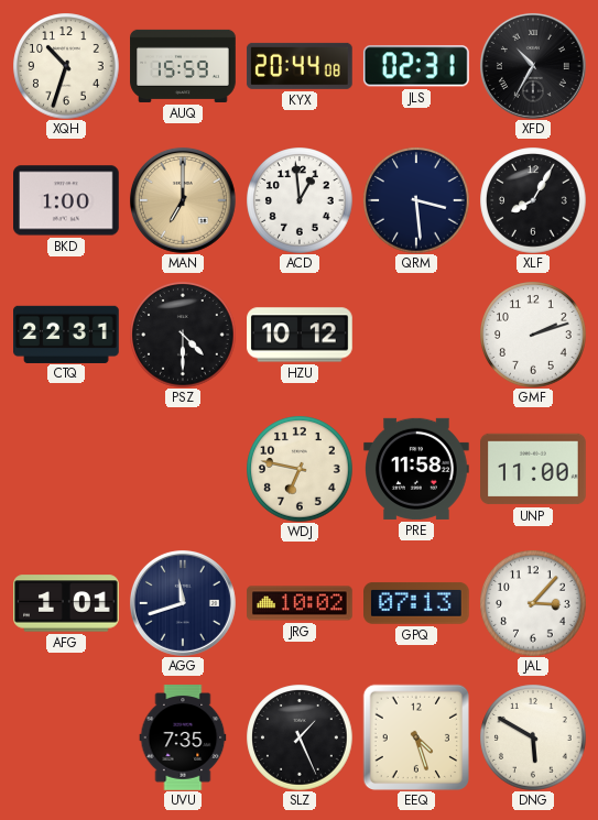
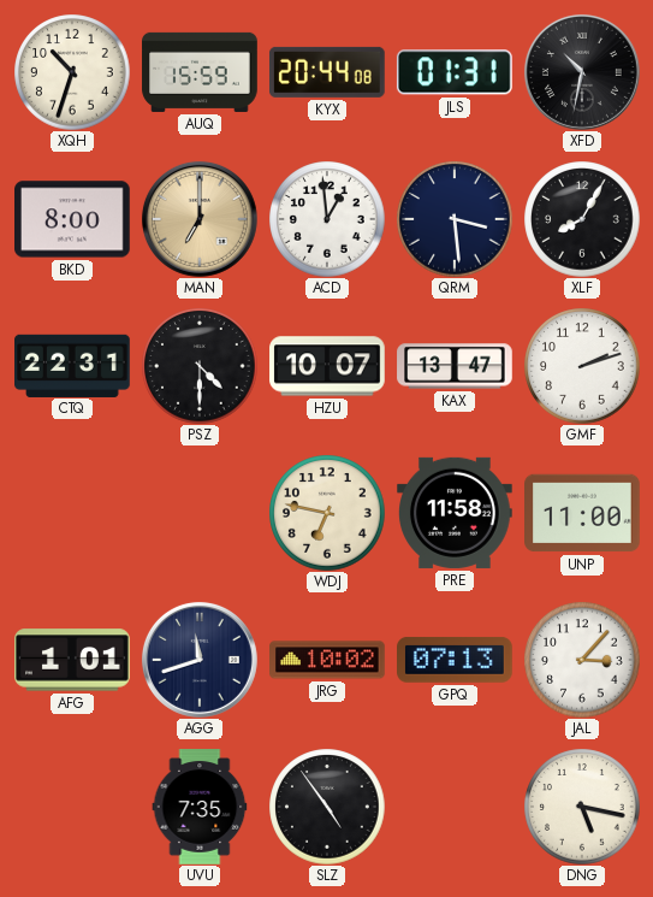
JLS: 02:31 -> 01:31 (455, 72)
XFD: 10:35 -> 10:32 (582, 72)
BKD: 1:00 -> 8:00 (73, 219)
HZU: 10:12 -> 10:07 (327, 366)
KAX: none -> 13:47 (455, 366)
SLZ: 1:26 -> 4:54 (327, 807)
EEQ: 4:27 -> none (416, 737)
DNG: 5:50 -> 5:17 (582, 807)
